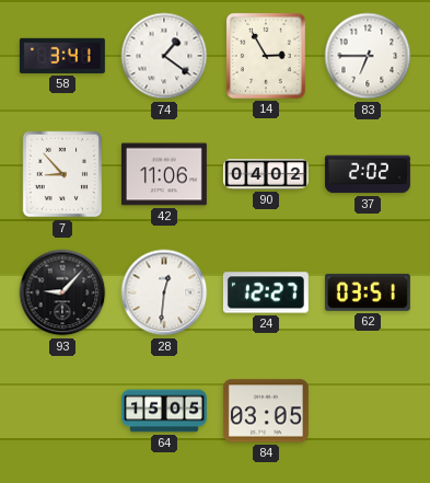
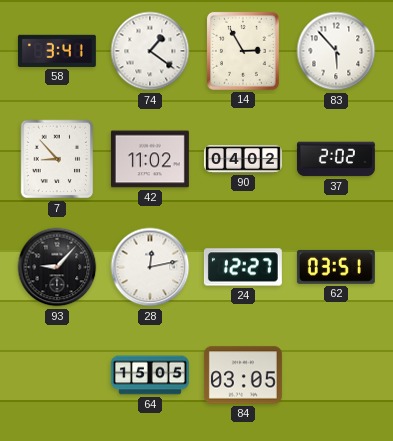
83: 6:45 -> 5:53 (336, 51)
42: 11:06 -> 11:02 (150, 159)
28: 12:31 -> 12:13 (150, 267)
